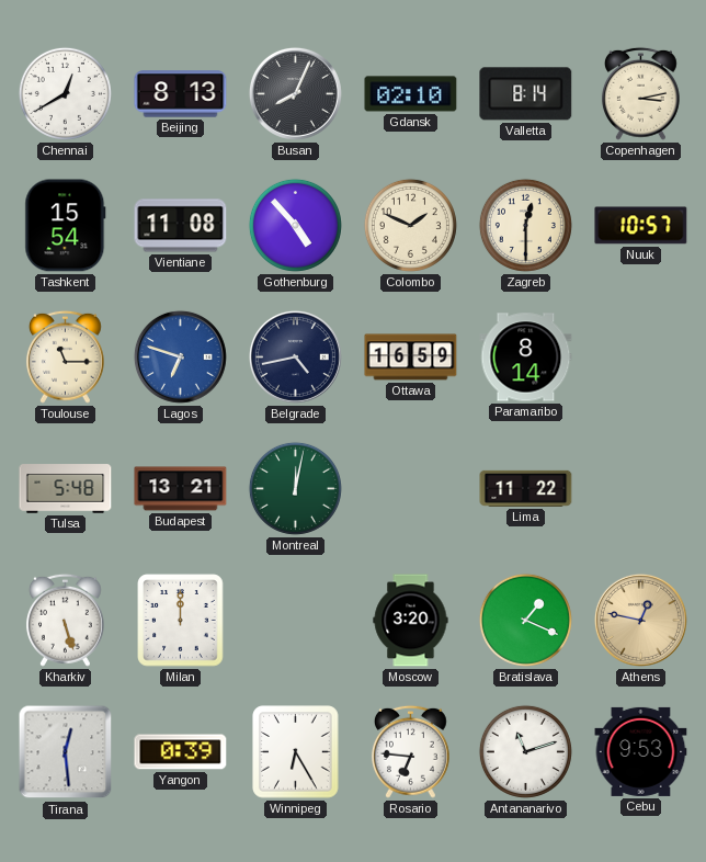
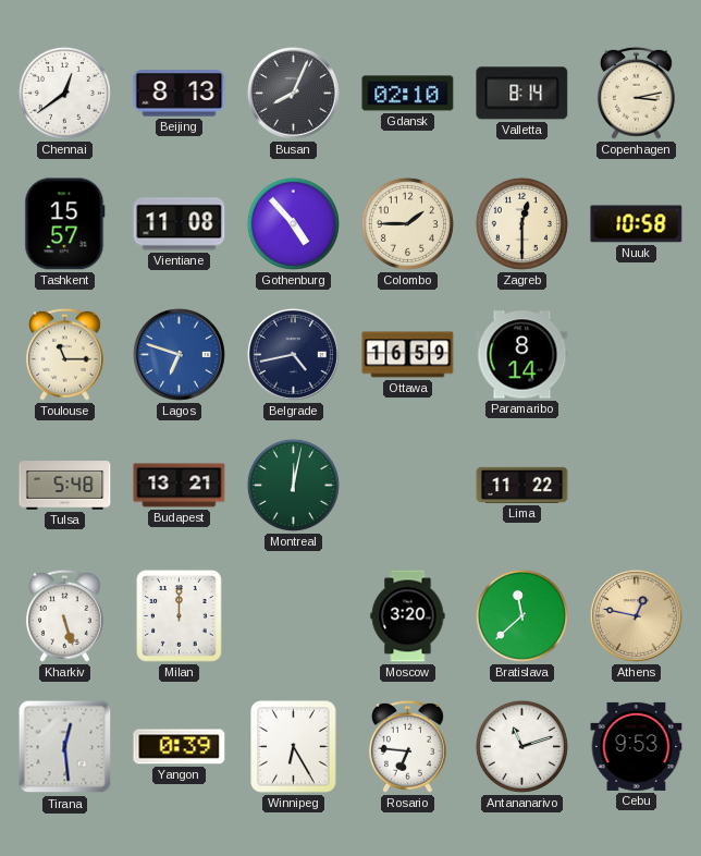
Chennai: 12:40 -> 12:39 (64, 93)
Tashkent: 15:54 -> 15:57 (65, 224)
Colombo: 1:49 -> 1:45 (407, 223)
Nuuk: 10:57 -> 10:58 (637, 224)
Bratislava: 1:19 -> 11:38 (521, 615)
